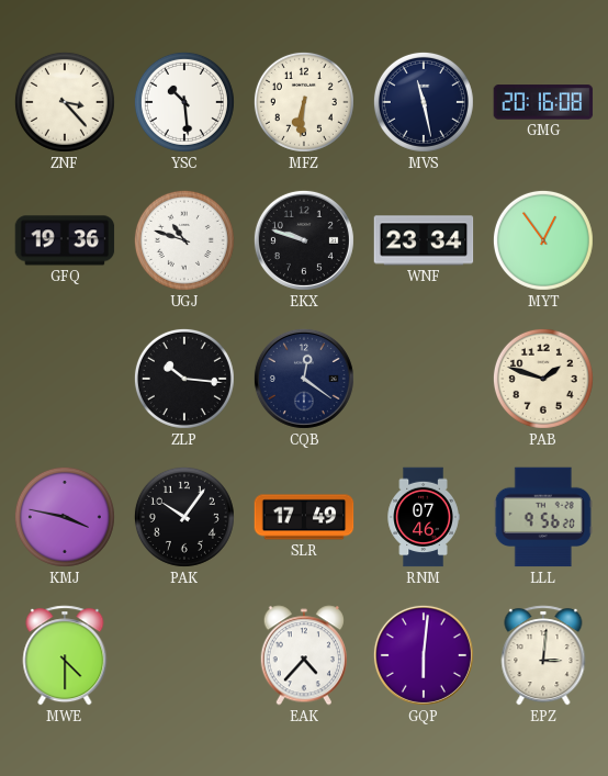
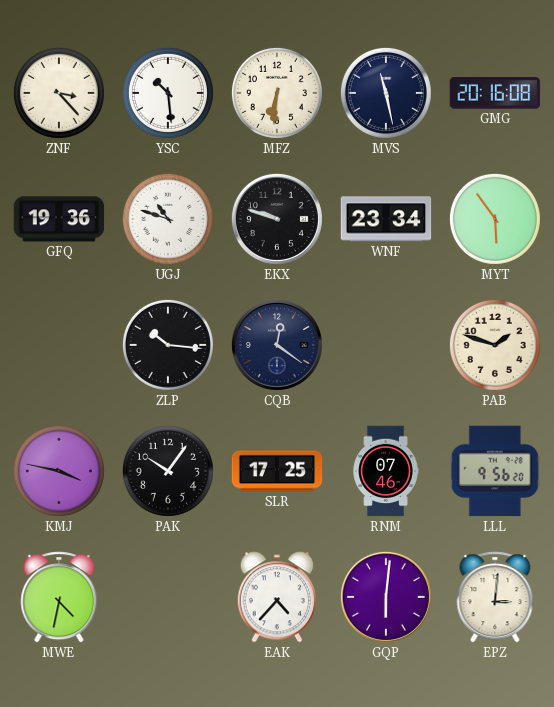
MYT: 12:54 -> 5:54 (495, 219)
SLR: 17:49 -> 17:25 (277, 471)
MWE: 4:30 -> 4:32 (59, 597)
